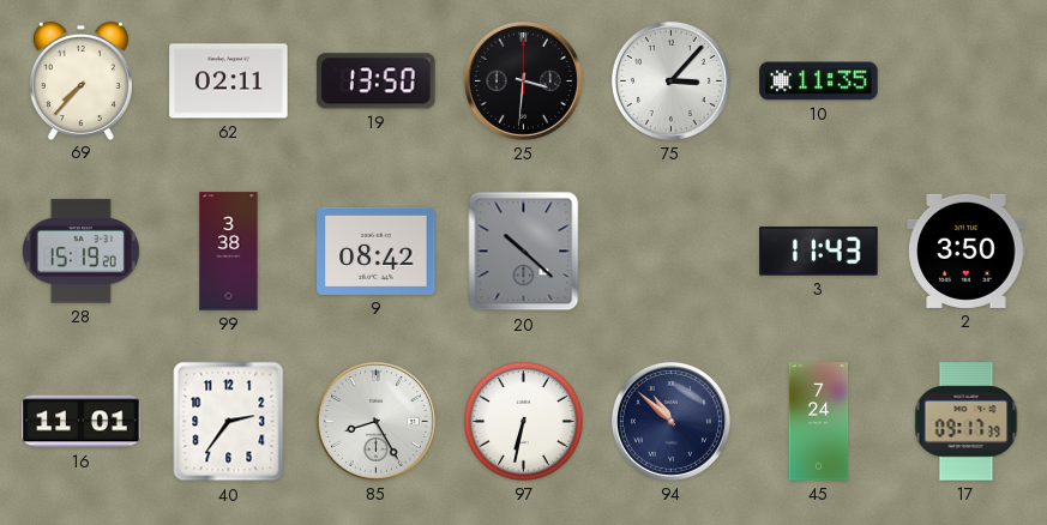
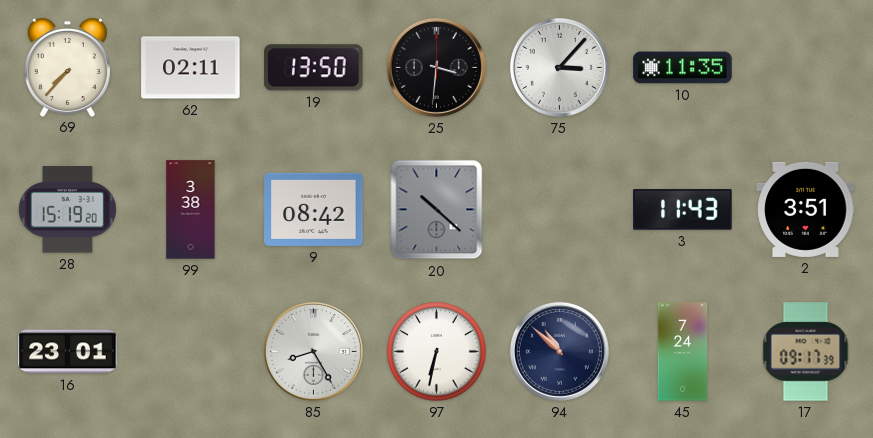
2: 3:50 -> 3:51 (806, 209)
16: 11:01 -> 23:01 (68, 352)
40: 2:36 -> none (229, 422)
